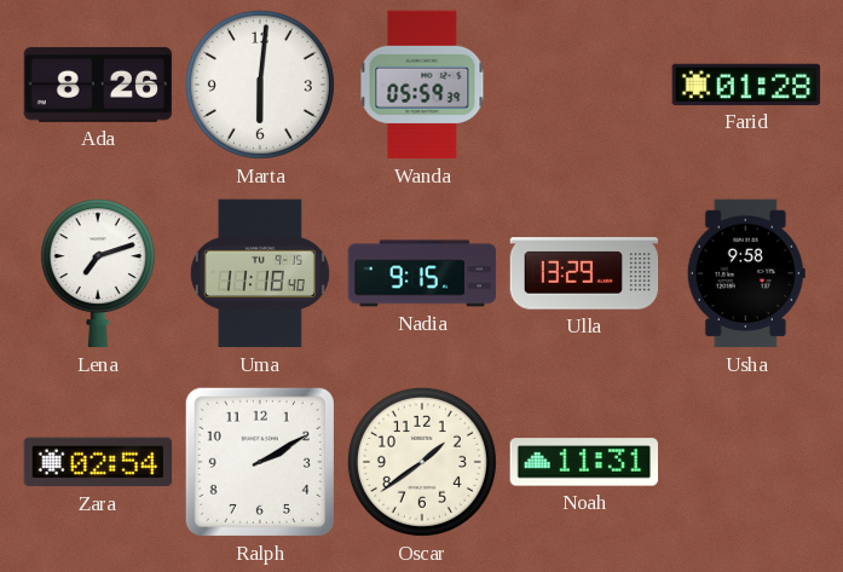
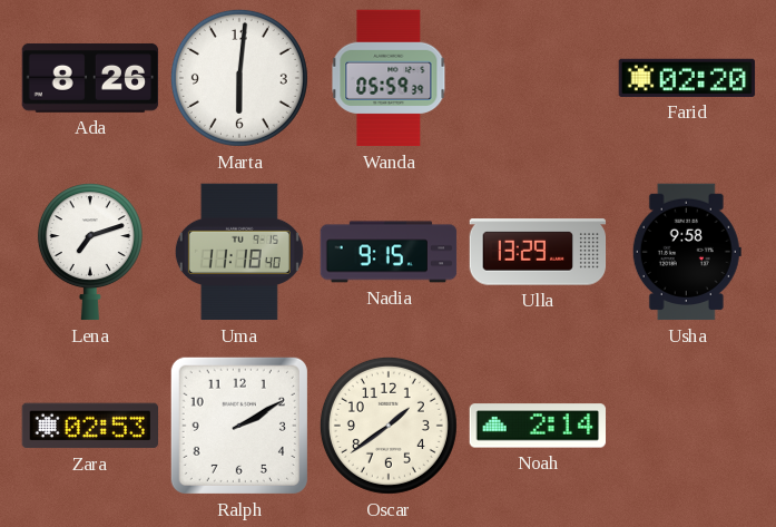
Farid: 01:28 -> 02:20 (687, 78)
Zara: 02:54 -> 02:53 (90, 426)
Noah: 11:31 -> 2:14 (538, 426)
